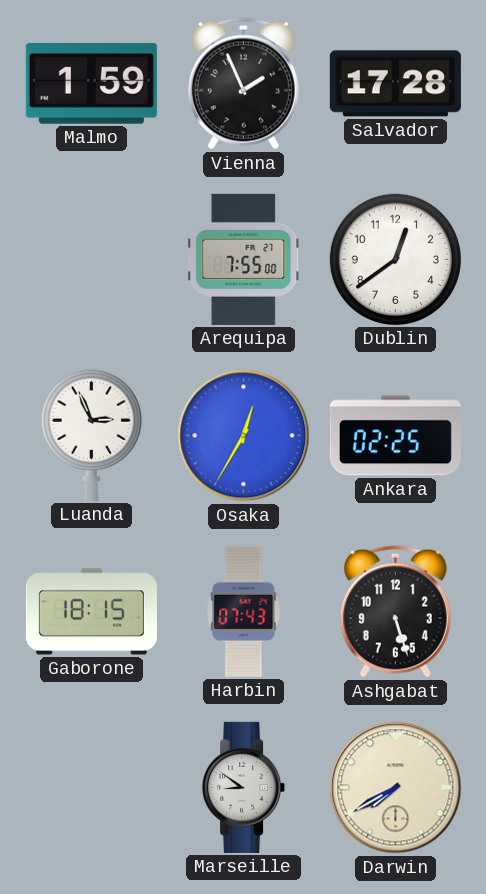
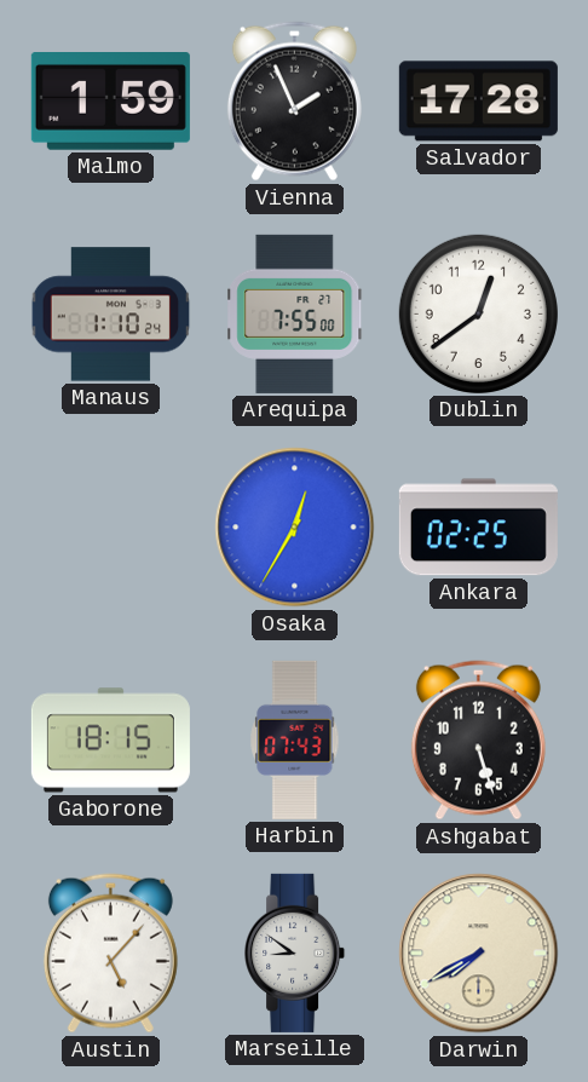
Manaus: none -> 1:10 (111, 315)
Luanda: 2:56 -> none (91, 435)
Austin: none -> 5:07 (110, 954)
